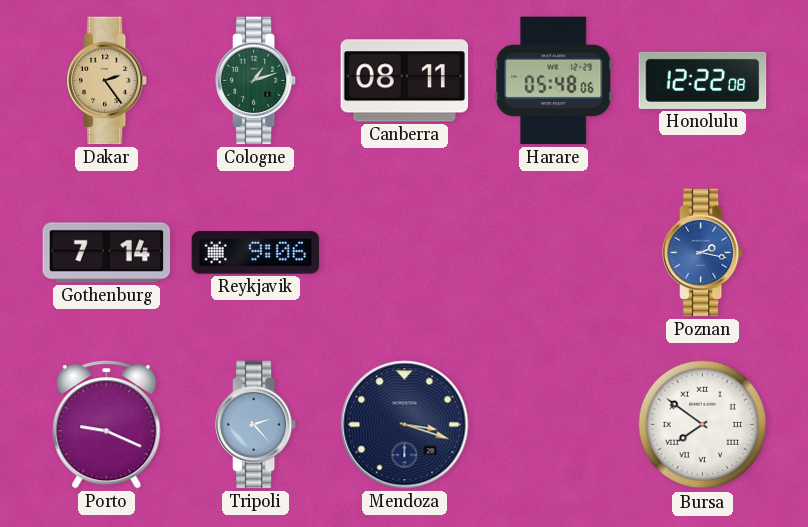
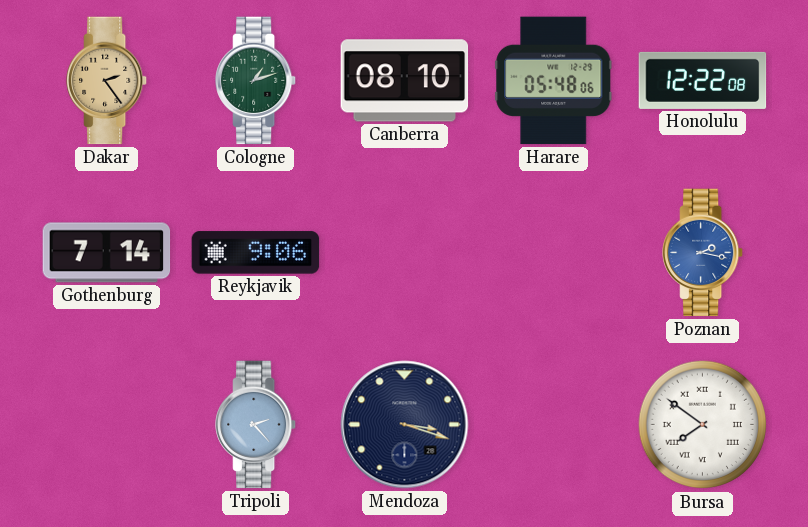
Canberra: 08:11 -> 08:10 (405, 81)
Porto: 9:19 -> none (107, 425)
